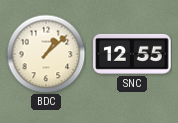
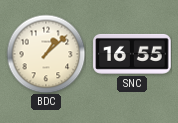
SNC: 12:55 -> 16:55 (132, 54)
